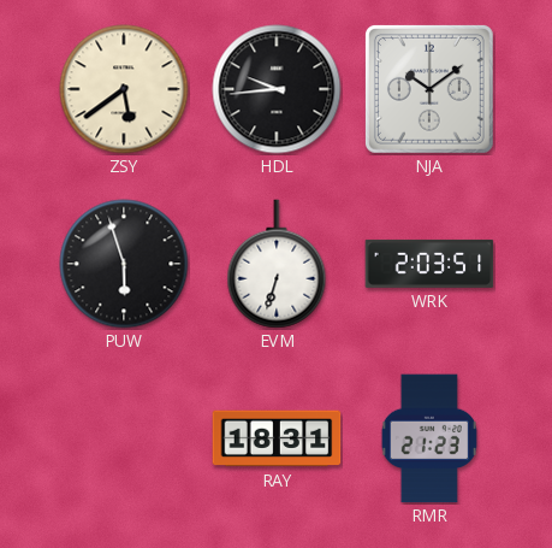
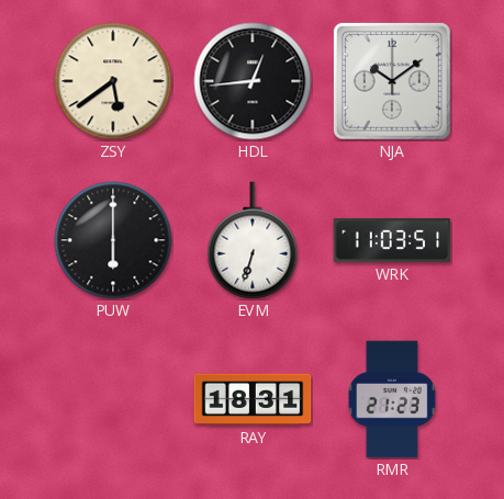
HDL: 9:44 -> 12:44 (253, 81)
PUW: 5:57 -> 6:00 (113, 240)
WRK: 2:03 -> 11:03 (392, 240)
